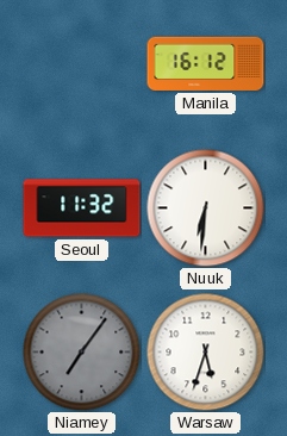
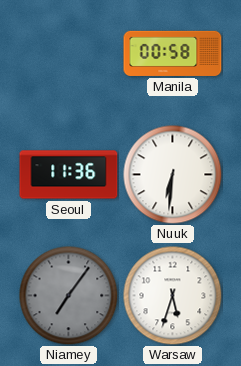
Manila: 16:12 -> 00:58 (173, 53)
Seoul: 11:32 -> 11:36 (69, 175)
